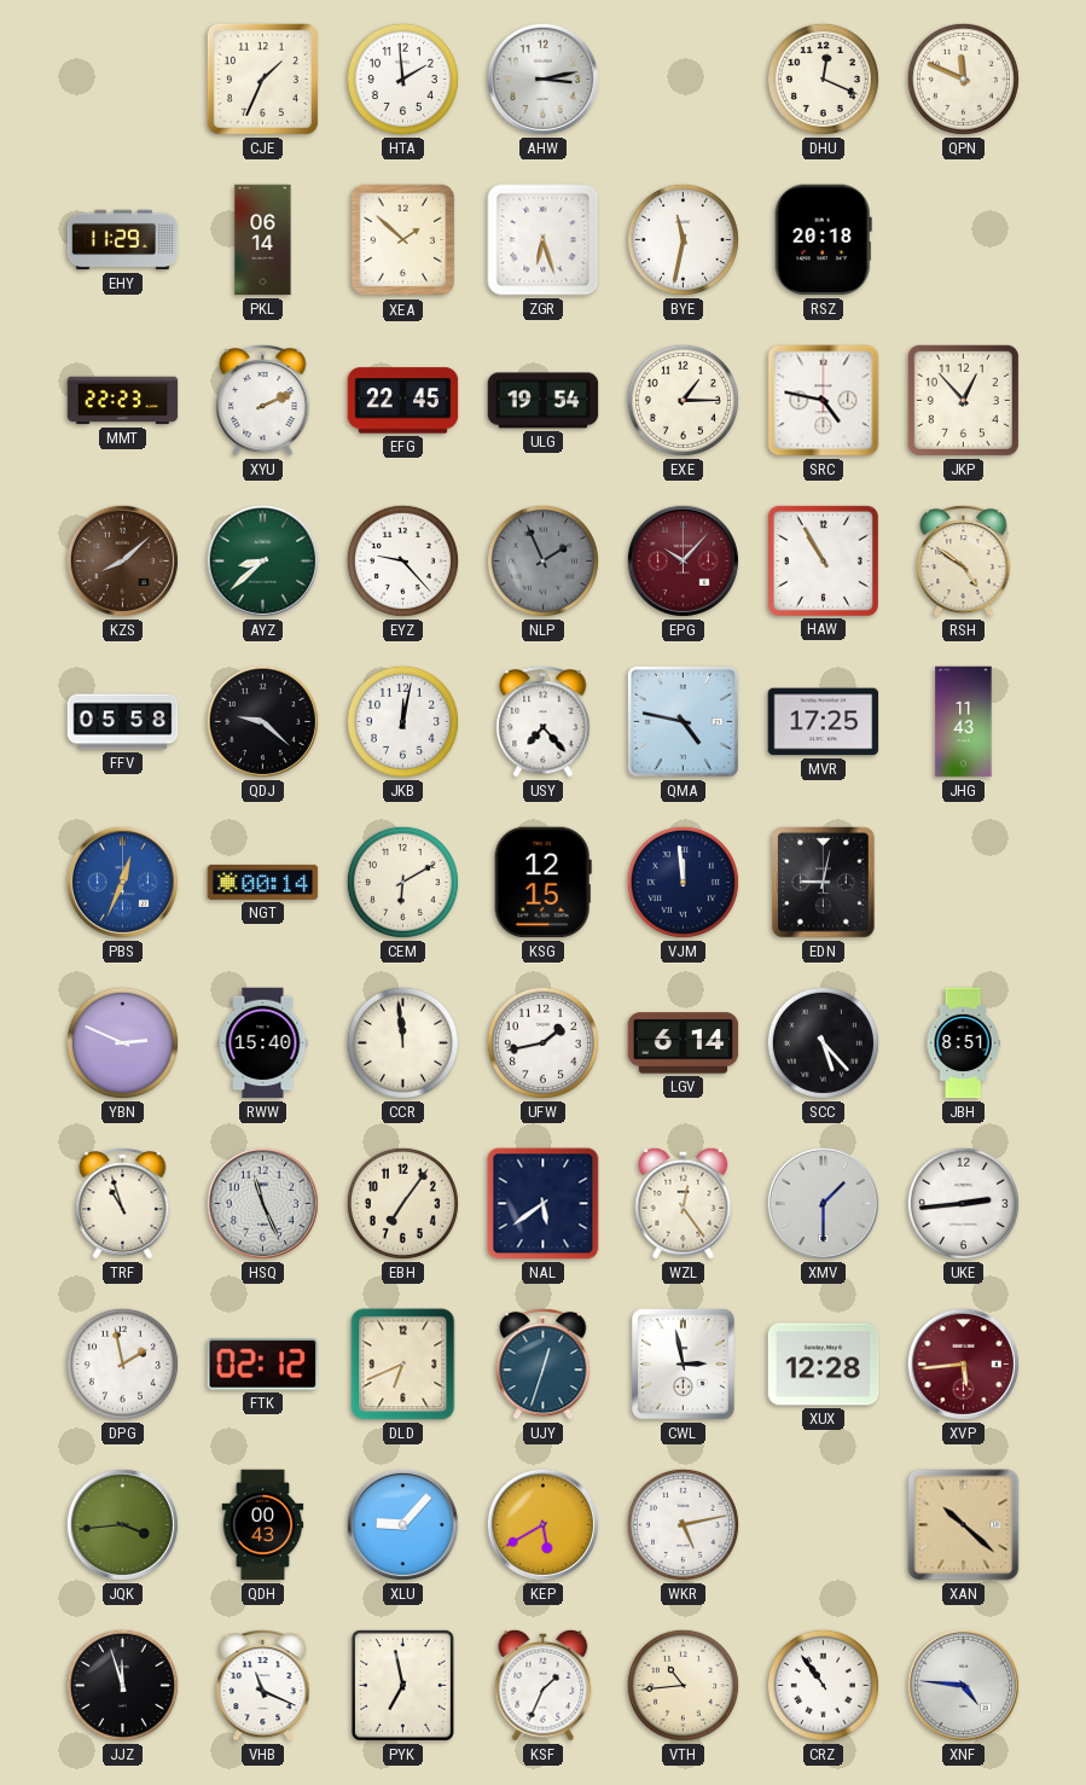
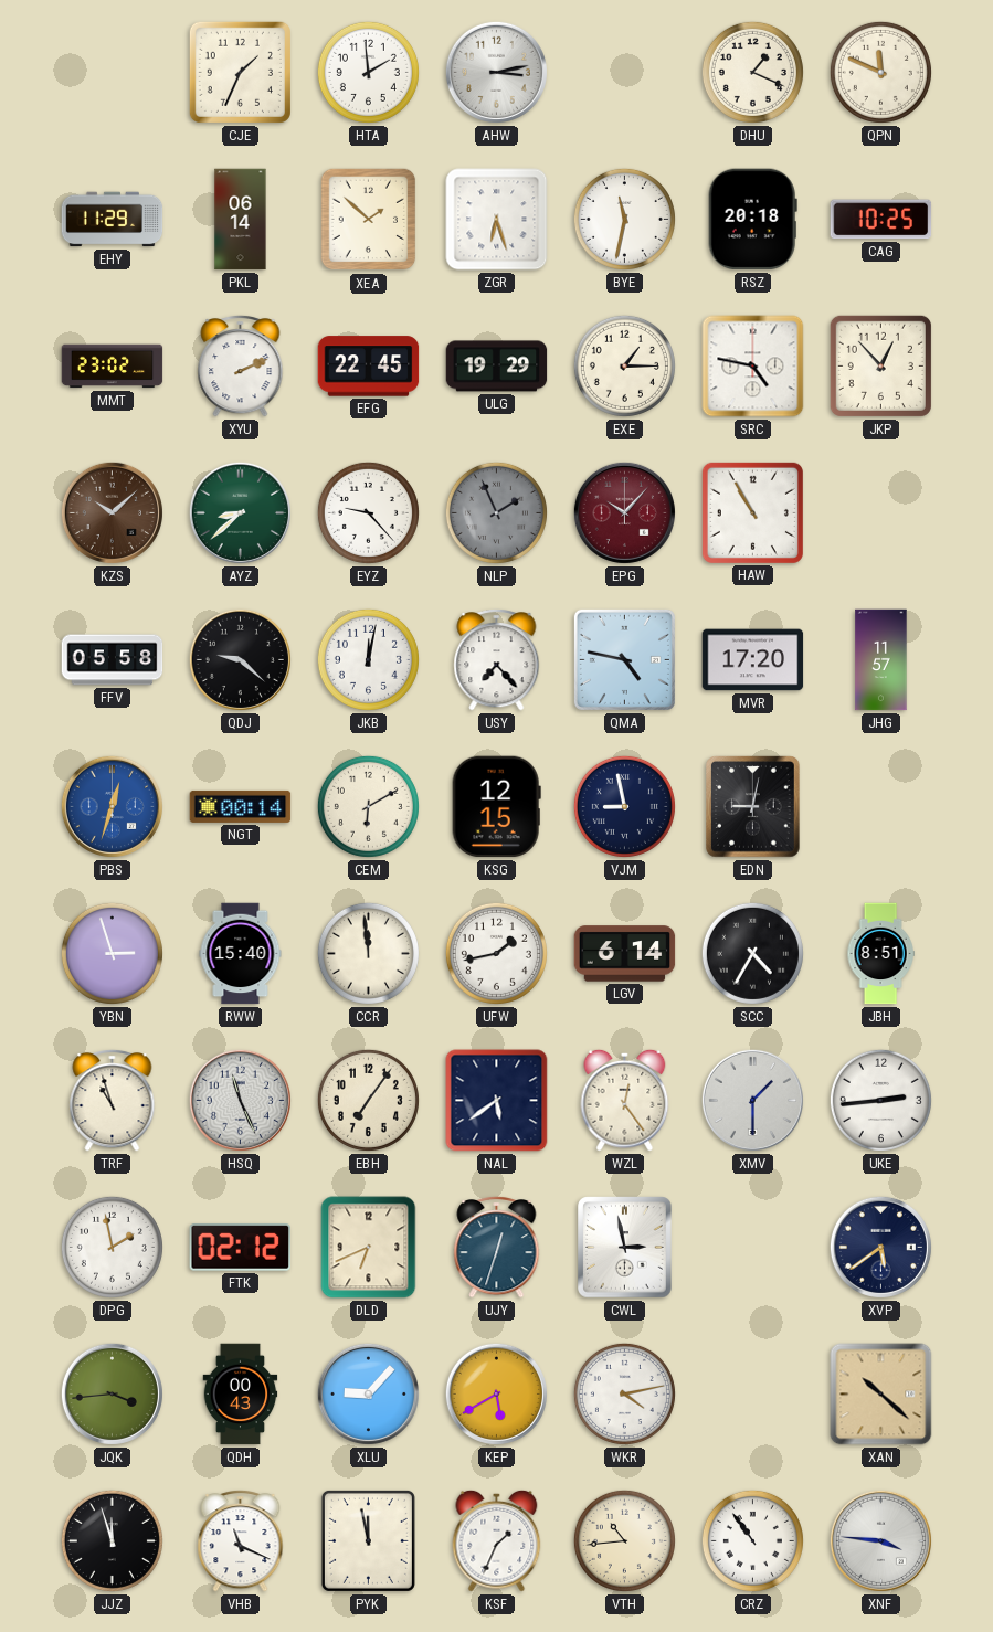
DHU: 12:19 -> 1:19 (752, 72)
CAG: none -> 10:25 (881, 220)
MMT: 22:23 -> 23:02 (113, 367)
ULG: 19:54 -> 19:29 (497, 367)
KZS: 8:08 -> 10:08 (112, 512)
RSH: 4:51 -> none (964, 560)
MVR: 17:25 -> 17:20 (753, 660)
JHG: 11:43 -> 11:57 (881, 660)
PBS: 12:34 -> 12:33 (112, 806)
VJM: 11:59 -> 8:58 (624, 806)
YBN: 2:49 -> 2:57 (112, 953)
SCC: 5:23 -> 4:35 (752, 953)
XUX: 12:28 -> none (824, 1365)
XVP: 5:44 -> 5:39 (880, 1247)
XVP dial: burgundy -> navy (880, 1247)
WKR: 5:13 -> 4:13 (624, 1393)
PYK: 6:58 -> 11:58 (368, 1540)
XNF: 4:46 -> 3:46 (880, 1540)
